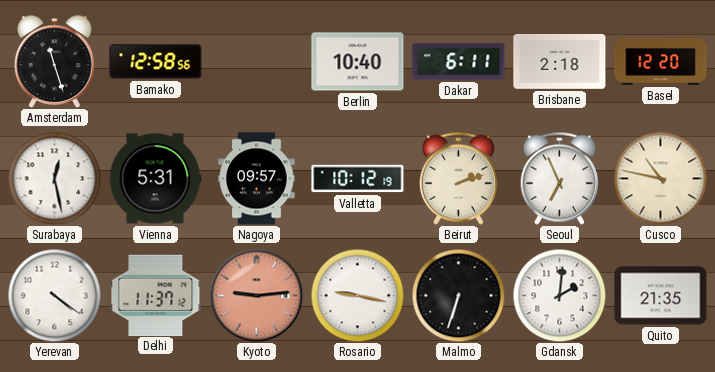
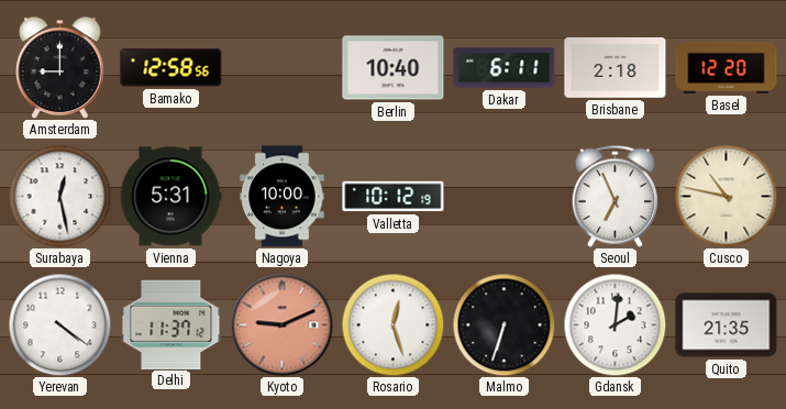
Amsterdam: 11:27 -> 9:00 (60, 67)
Nagoya: 09:57 -> 10:00 (283, 197)
Beirut: 2:12 -> none (458, 178)
Kyoto: 9:14 -> 9:11 (281, 324)
Rosario: 9:17 -> 12:27 (392, 324)
